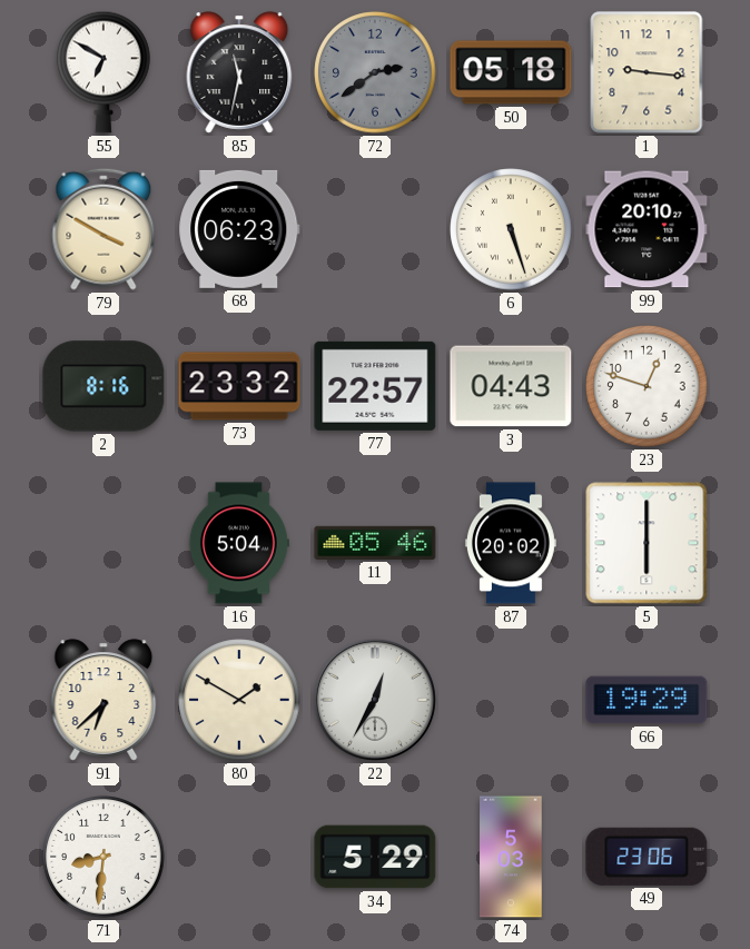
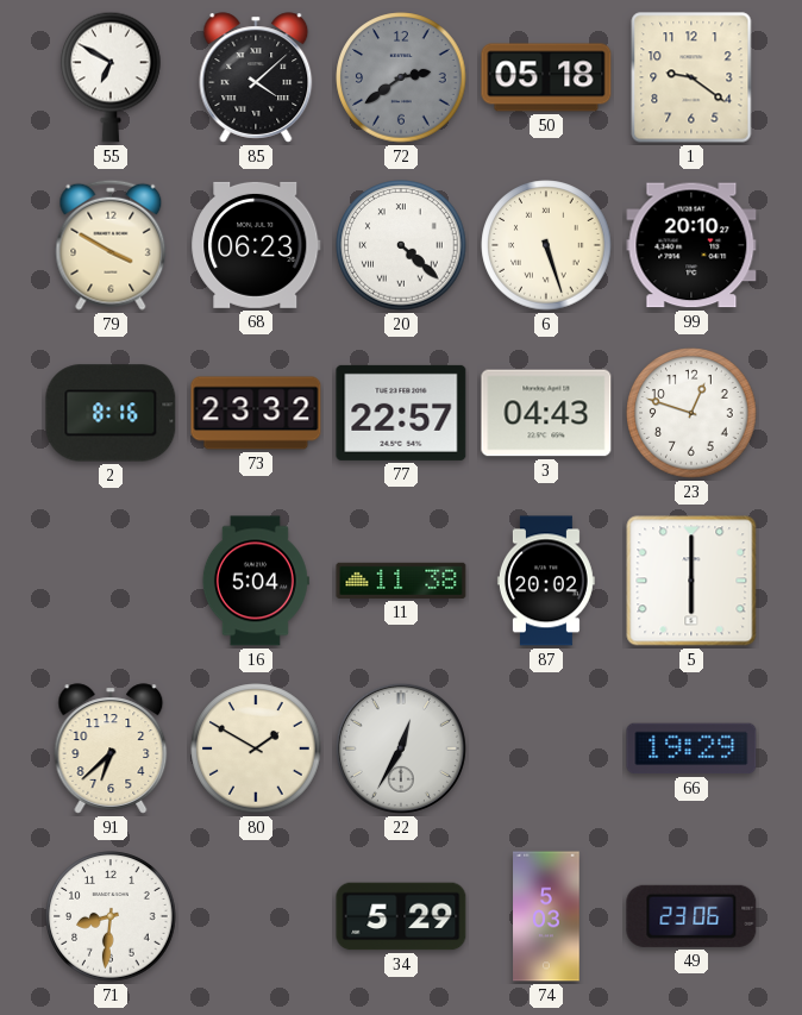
85: 11:32 -> 4:08 (256, 77)
1: 9:16 -> 9:21 (691, 77)
20: none -> 4:22 (401, 245)
11: 05:46 -> 11:38 (401, 581)
